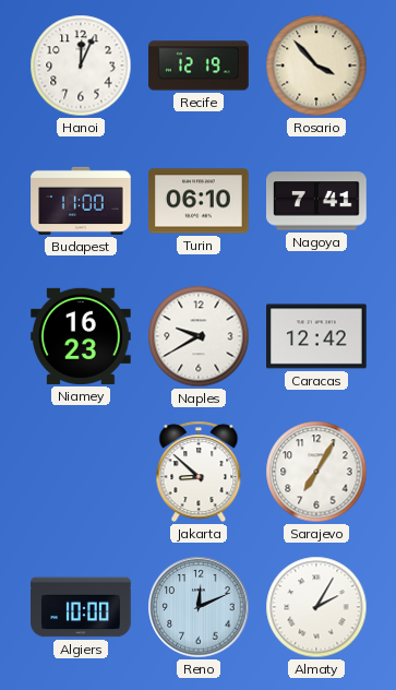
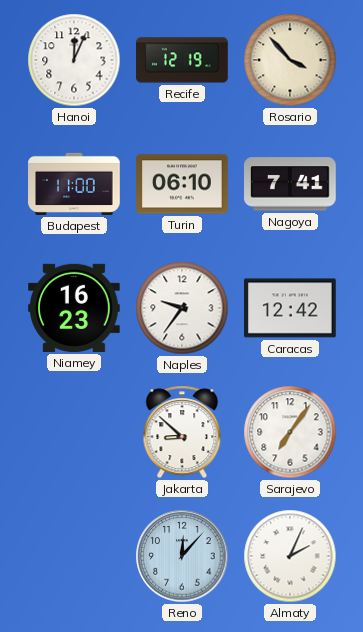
Naples: 9:40 -> 9:36 (182, 308)
Sarajevo: 7:05 -> 7:06 (290, 432)
Algiers: 10:00 -> none (81, 607)
Reno: 12:11 -> 12:07 (182, 556)
Almaty: 2:05 -> 2:04 (290, 556)
